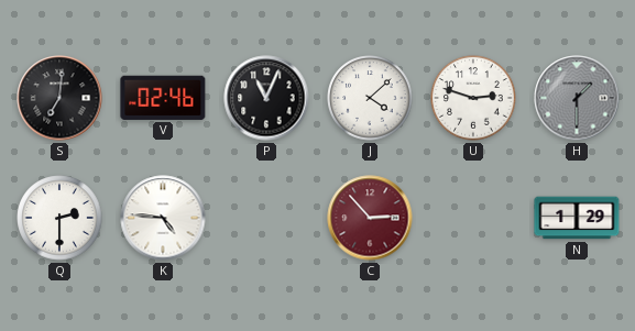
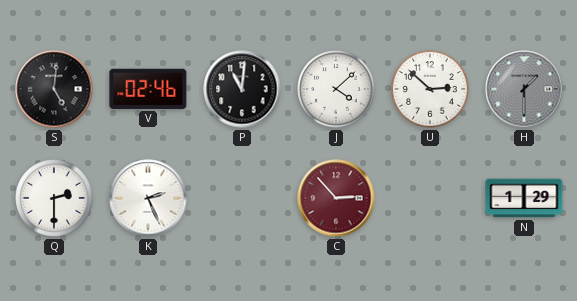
S: 7:01 -> 5:01 (54, 89)
P: 11:04 -> 11:01 (242, 89)
U: 2:48 -> 2:52 (430, 89)
K: 4:46 -> 2:26 (148, 198)
